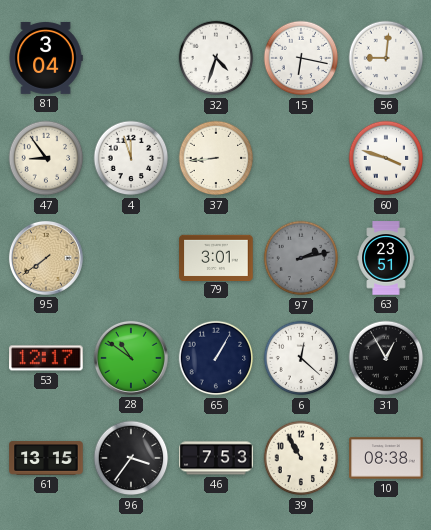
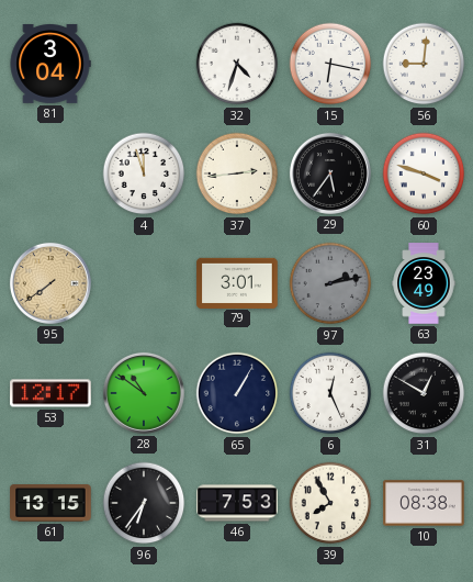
47: 8:54 -> none (46, 158)
37: 8:44 -> 2:44 (237, 174)
29: none -> 5:36 (330, 174)
63: 23:51 -> 23:49 (424, 283)
6: 12:22 -> 12:26 (330, 393)
31: 12:55 -> 12:50 (424, 393)
96: 3:36 -> 6:36 (144, 503)
39: 10:55 -> 7:55 (330, 503)
